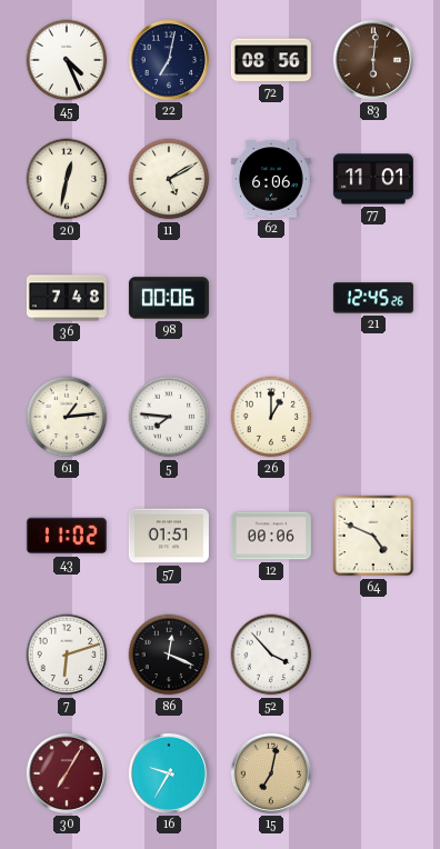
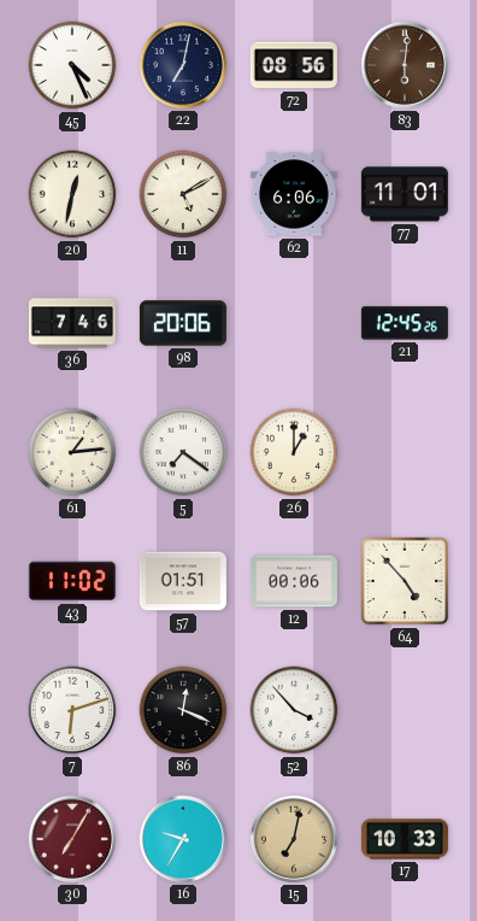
36: 7:48 -> 7:46 (72, 323)
98: 00:06 -> 20:06 (183, 323)
5: 7:46 -> 7:21 (183, 452)
64: 4:49 -> 4:53 (405, 581)
17: none -> 10:33 (405, 839)
